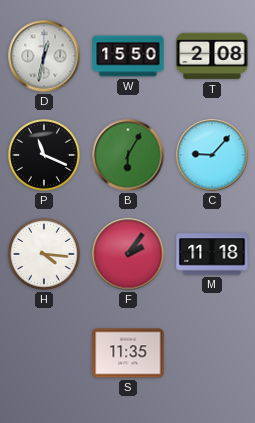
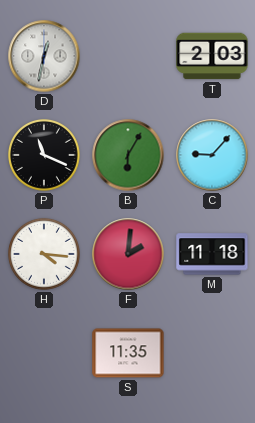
W: 15:50 -> none (128, 56)
T: 2:08 -> 2:03 (212, 56)
F: 2:06 -> 2:01 (128, 254)
